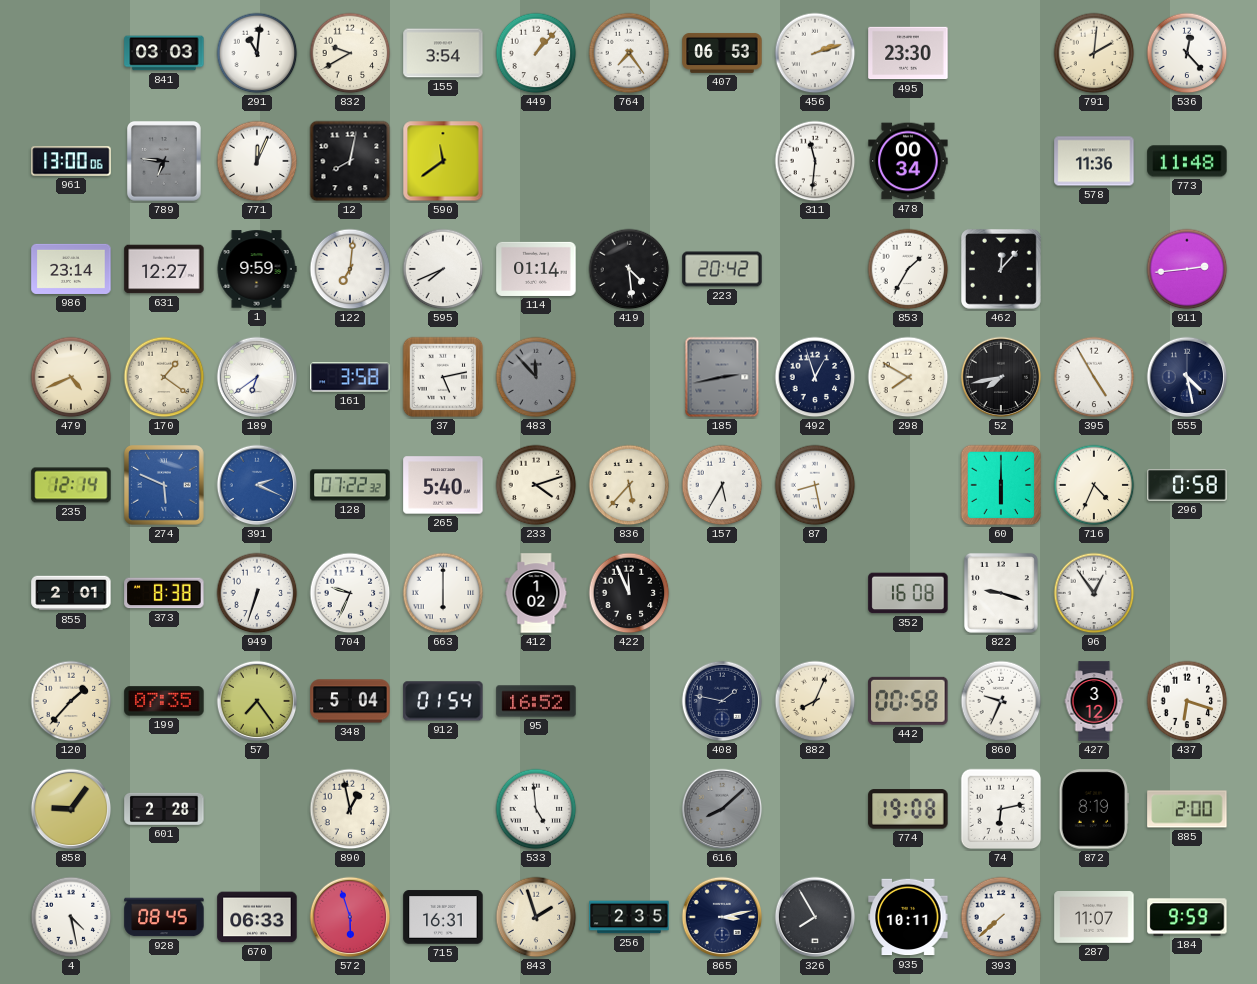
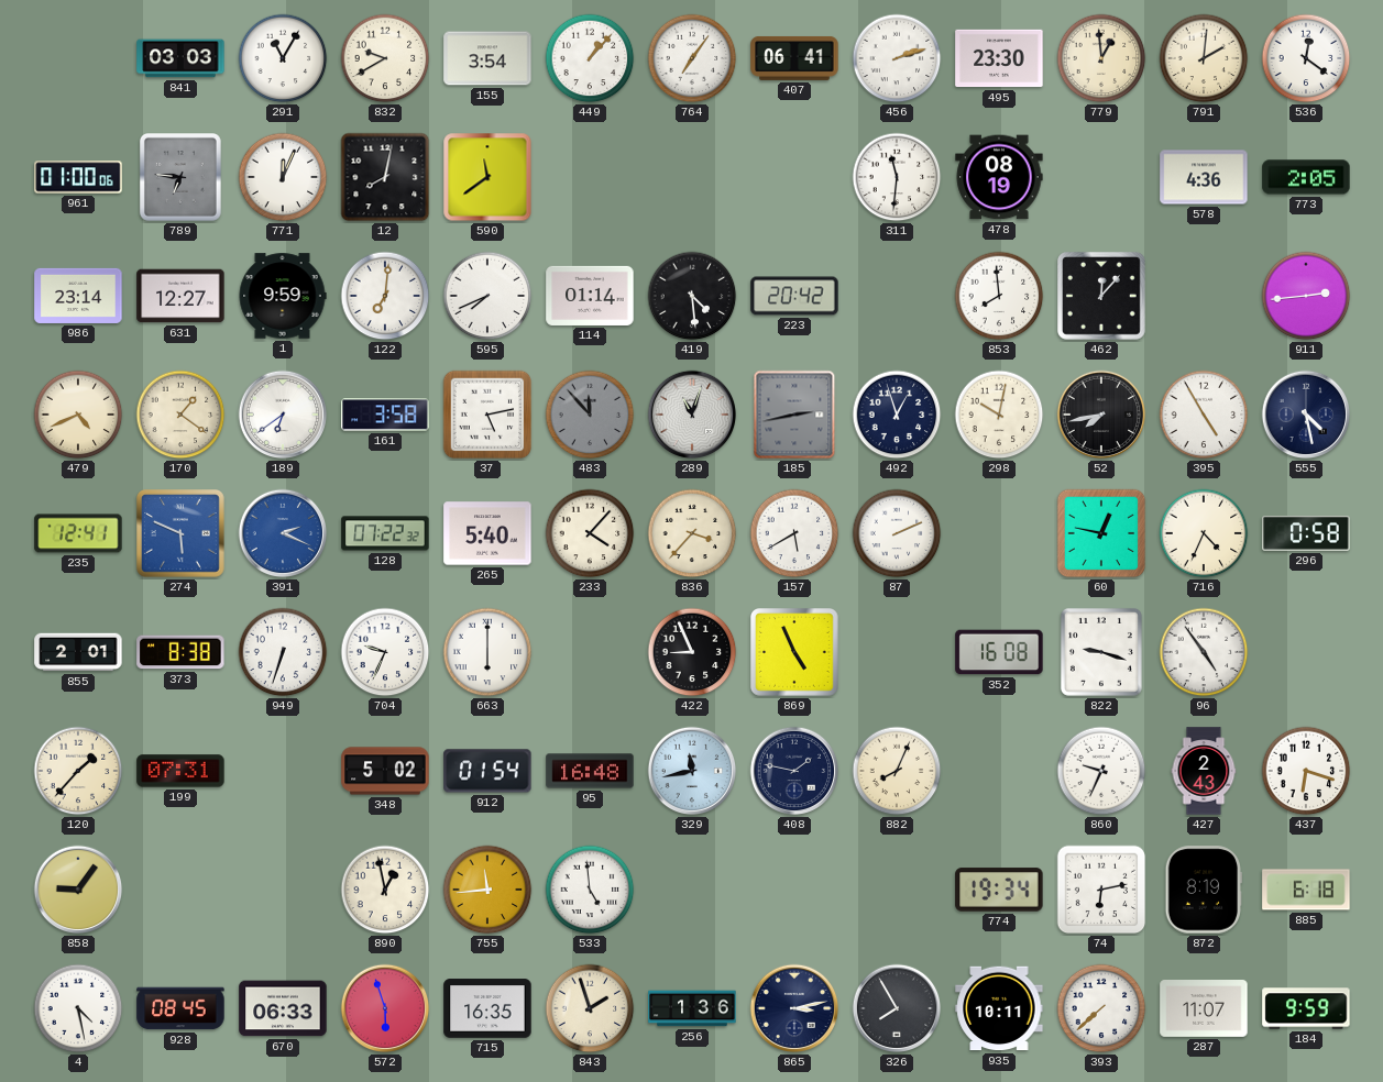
291: 11:01 -> 11:05 (283, 58)
764: 7:24 -> 7:06 (692, 58)
407: 06:53 -> 06:41 (794, 58)
779: none -> 12:59 (1101, 58)
536: 12:23 -> 12:21 (1306, 58)
961: 13:00 -> 01:00 (78, 177)
478: 00:34 -> 08:19 (999, 177)
578: 11:36 -> 4:36 (1204, 177)
773: 11:48 -> 2:05 (1306, 177)
853: 1:35 -> 7:59 (999, 296)
289: none -> 11:03 (692, 415)
298: 7:50 -> 10:02 (999, 415)
235: 12:14 -> 12:41 (78, 533)
233: 4:12 -> 4:07 (590, 533)
836: 5:37 -> 3:37 (692, 533)
157: 5:35 -> 5:40 (794, 533)
87: 8:28 -> 2:11 (897, 533)
60: 6:00 -> 12:47 (1101, 533)
412: 1:02 -> none (536, 593)
422: 11:56 -> 8:56 (692, 652)
869: none -> 4:56 (795, 653)
96: 12:54 -> 4:54 (1204, 652)
199: 07:35 -> 07:31 (180, 771)
57: 7:24 -> none (257, 701)
348: 5:04 -> 5:02 (385, 771)
95: 16:52 -> 16:48 (590, 771)
329: none -> 11:43 (692, 771)
442: 00:58 -> none (908, 701)
427: 3:12 -> 2:43 (1204, 771)
601: 2:28 -> none (164, 809)
755: none -> 11:44 (487, 890)
616: 8:08 -> none (722, 809)
774: 19:08 -> 19:34 (999, 890)
885: 2:00 -> 6:18 (1306, 890)
715: 16:31 -> 16:35 (487, 1008)
256: 2:35 -> 1:36 (692, 1008)
